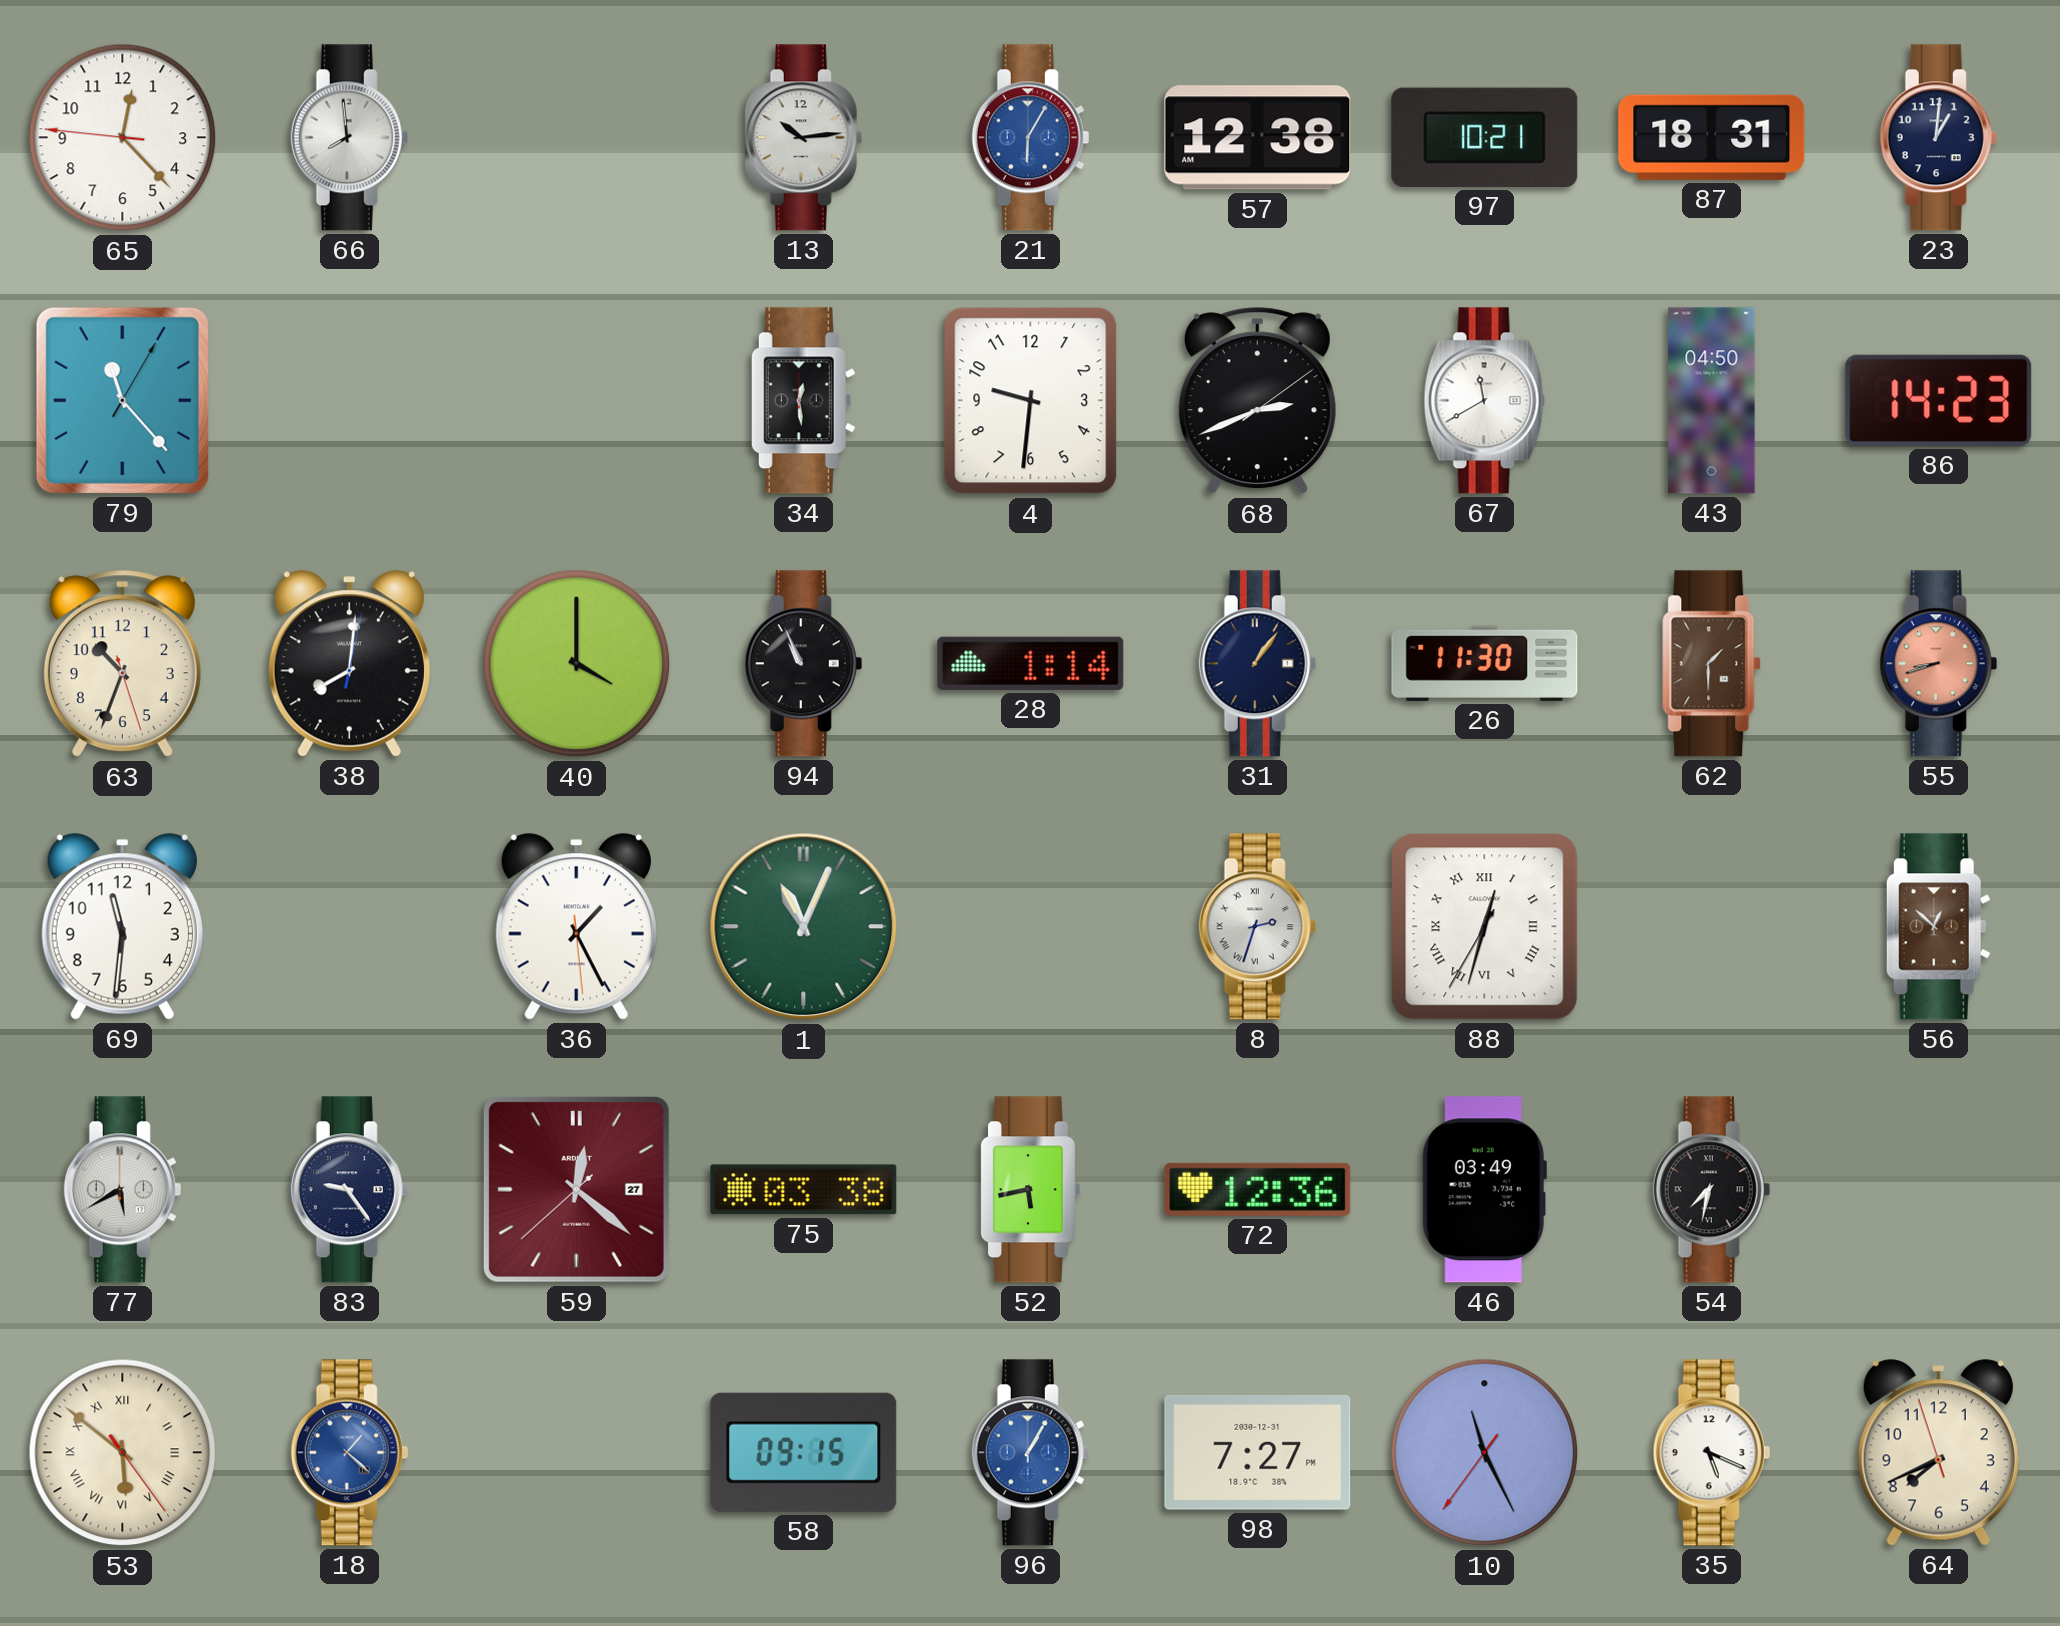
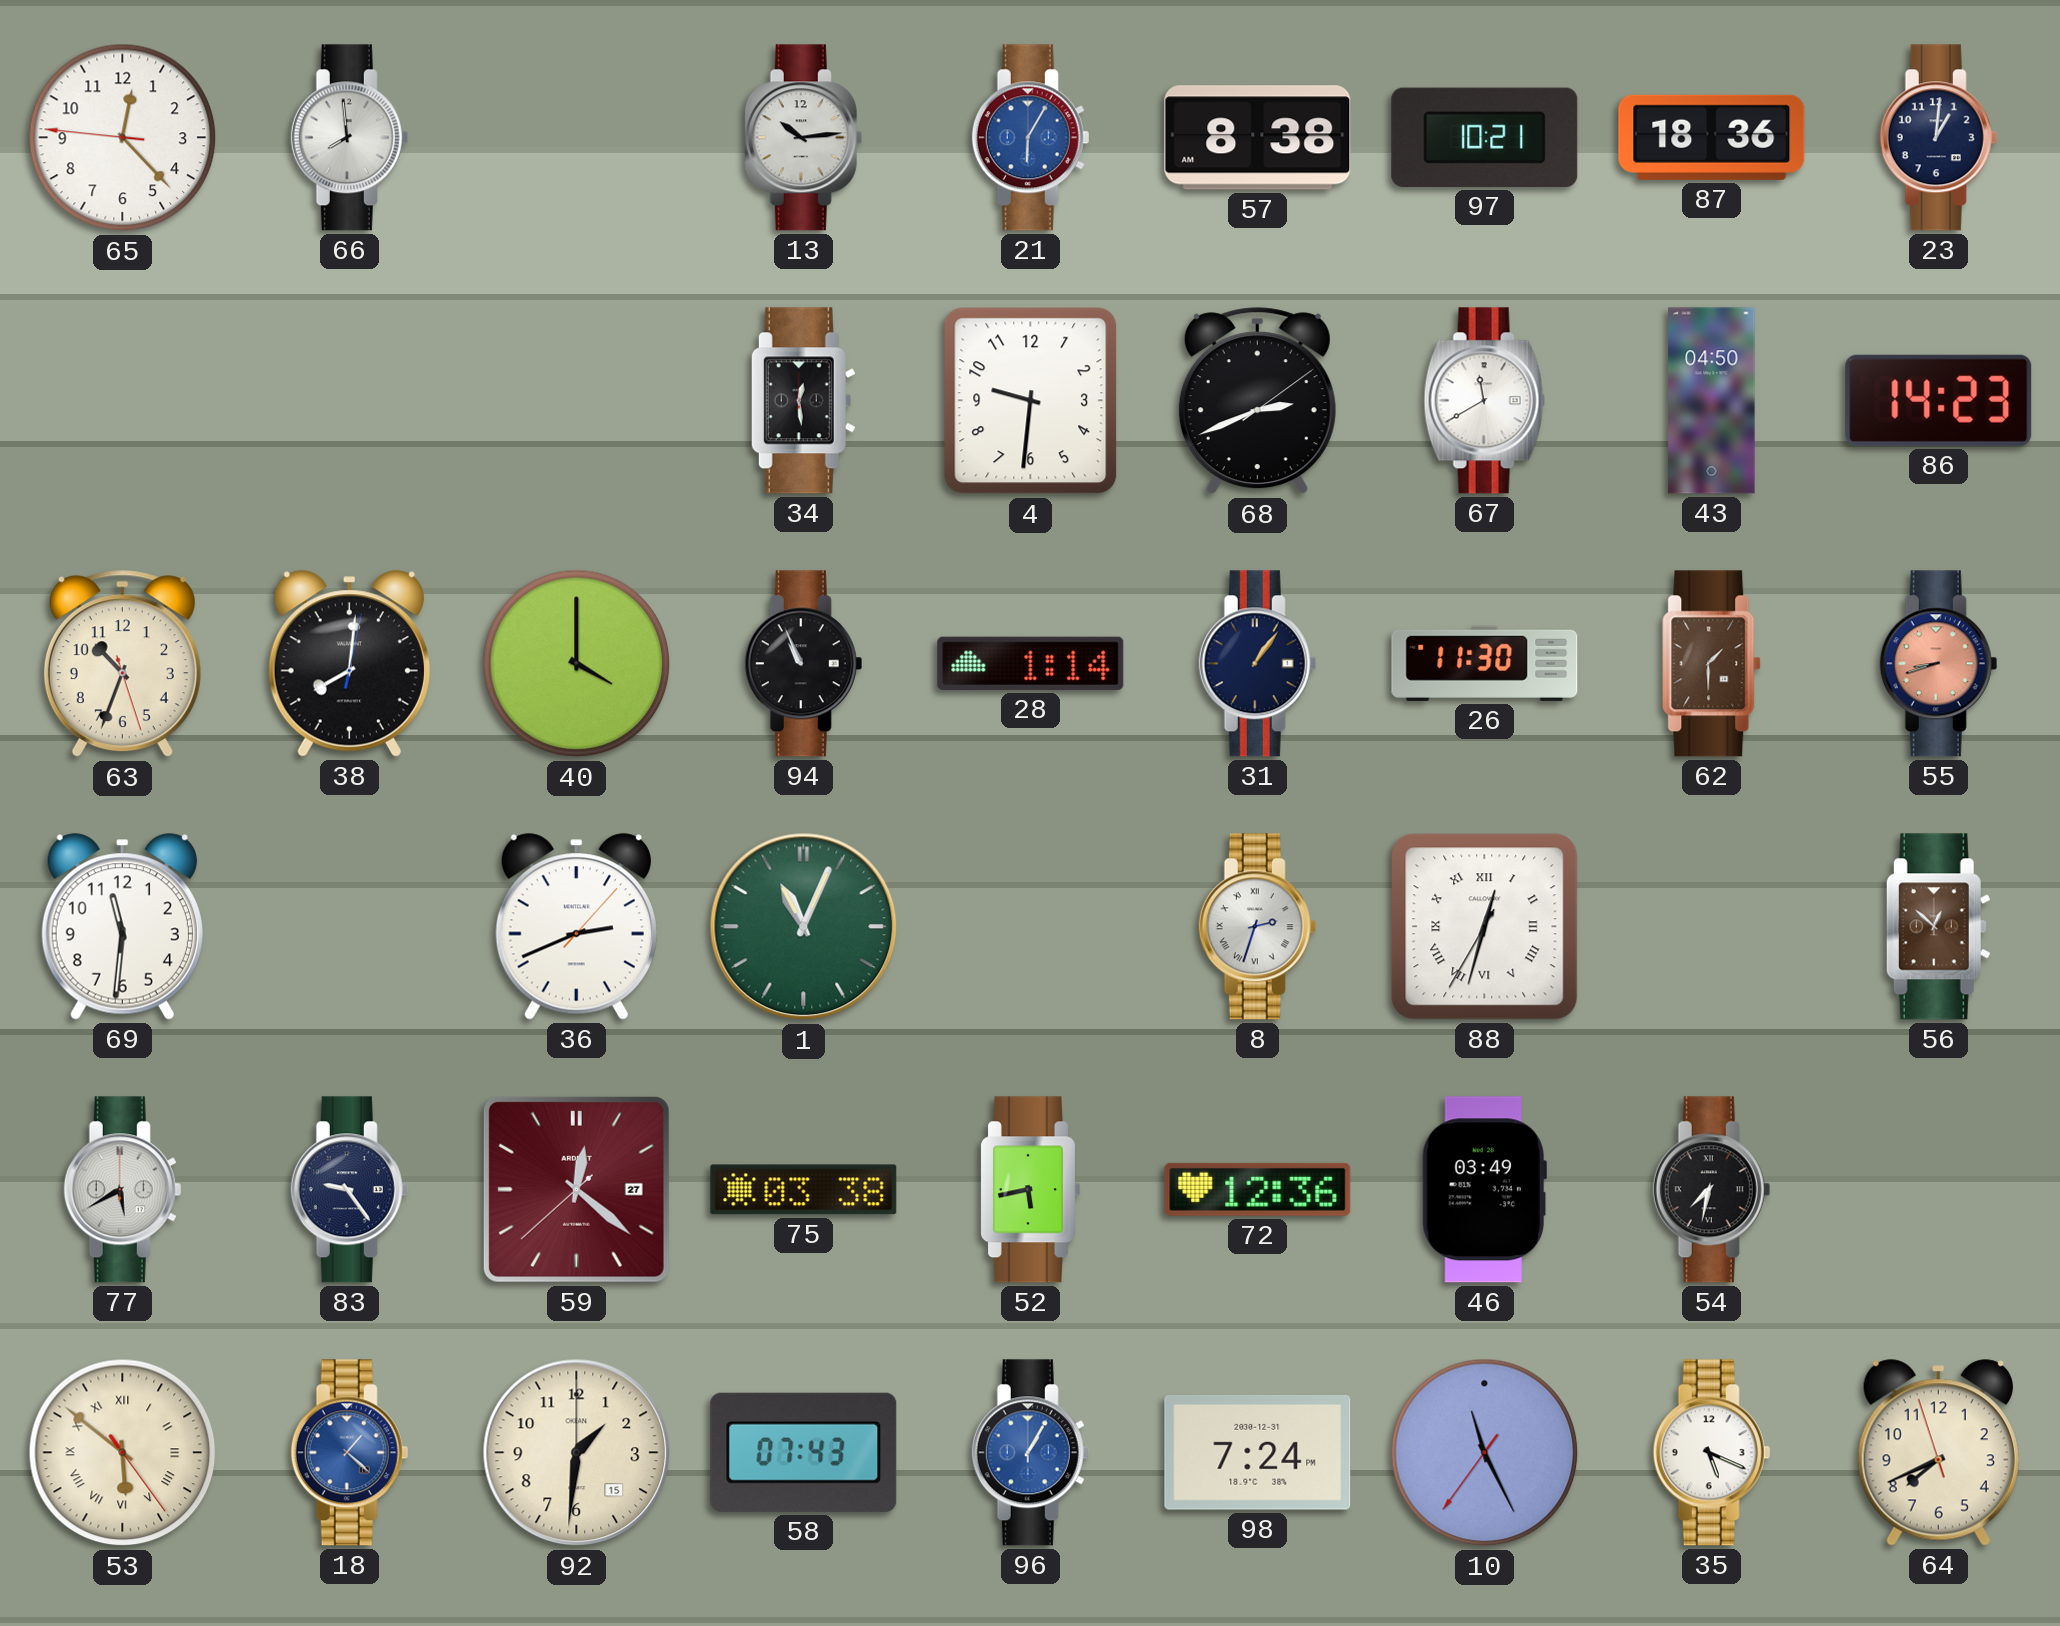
57: 12:38 -> 8:38 (1258, 138)
87: 18:31 -> 18:36 (1712, 137)
79: 11:23 -> none (122, 400)
36: 1:25 -> 2:41 (576, 927)
92: none -> 1:31 (577, 1453)
58: 09:15 -> 07:43 (804, 1452)
98: 7:27 -> 7:24 (1258, 1452)
